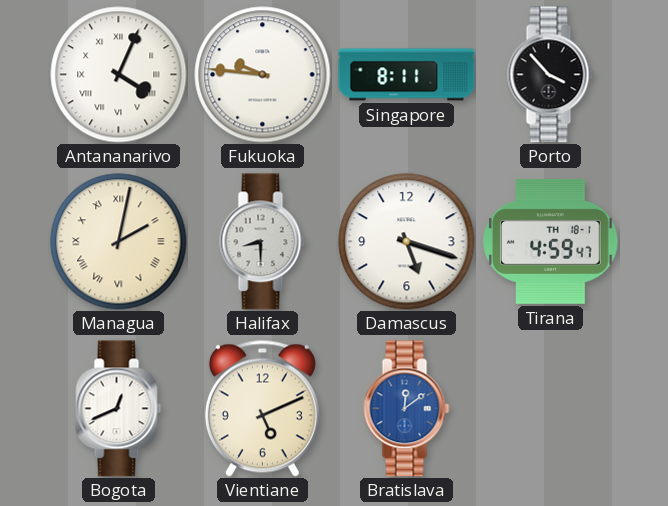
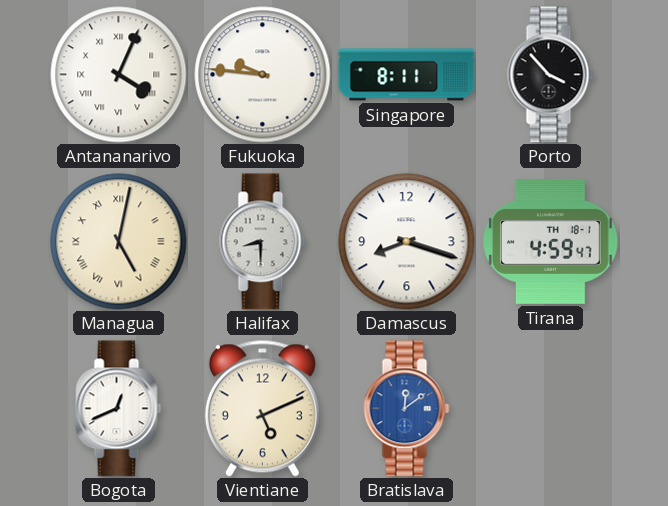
Managua: 2:02 -> 5:02 (119, 242)
Damascus: 5:18 -> 8:18 (407, 242)
